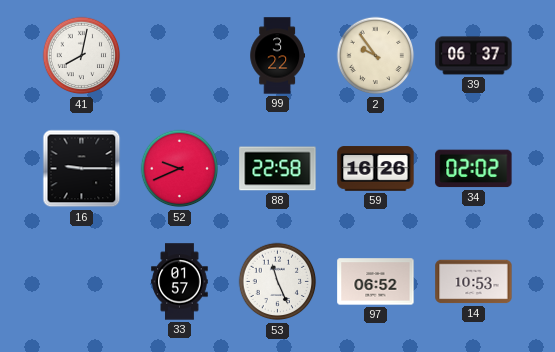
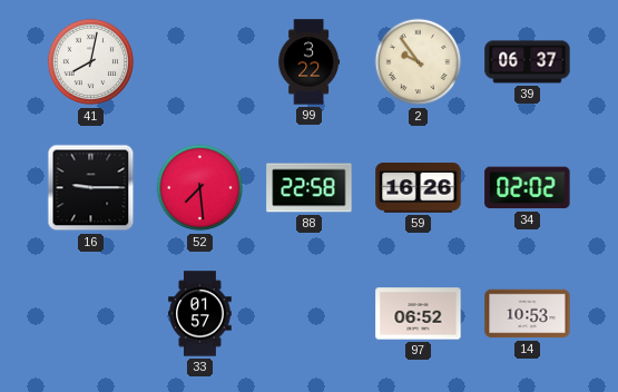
52: 9:41 -> 7:29 (200, 188)
53: 11:26 -> none (278, 282)
